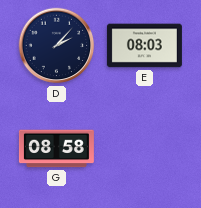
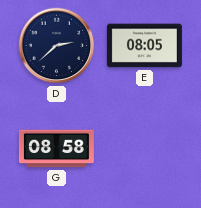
D: 2:07 -> 2:38 (57, 46)
E: 08:03 -> 08:05 (144, 46)
